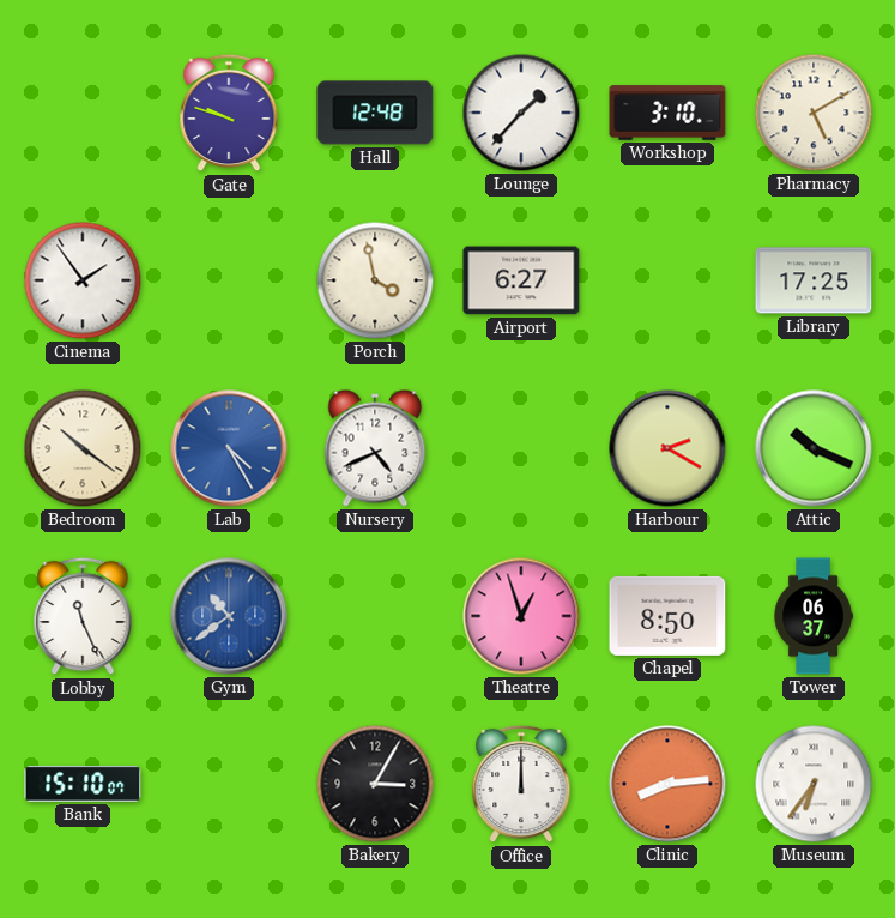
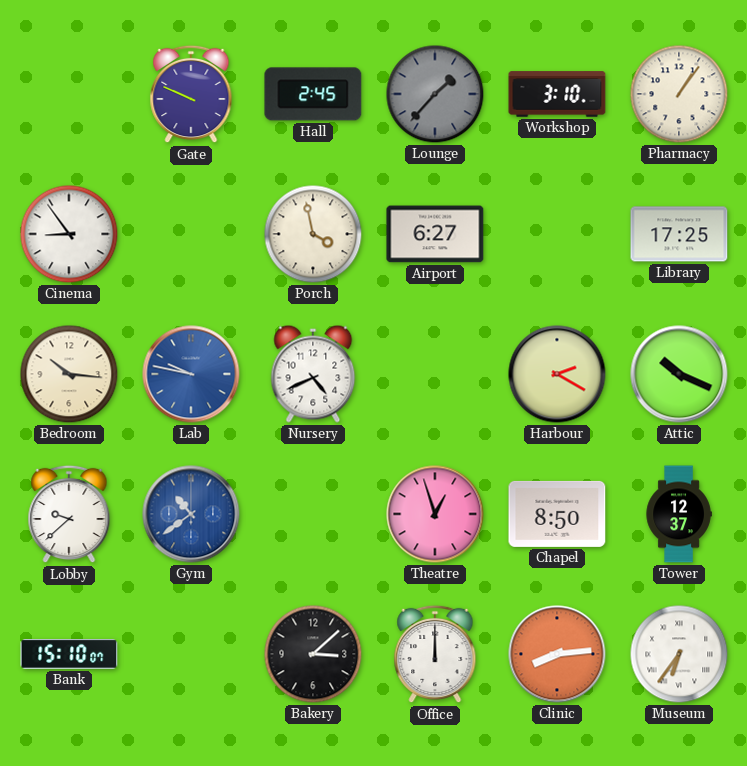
Gate: 9:48 -> 9:49 (191, 94)
Hall: 12:48 -> 2:45 (313, 94)
Lounge dial: white -> grey (435, 94)
Pharmacy: 5:10 -> 1:06 (679, 94)
Cinema: 1:54 -> 8:54 (69, 234)
Bedroom: 10:21 -> 10:16 (69, 374)
Lab: 4:25 -> 9:47 (191, 374)
Lobby: 11:26 -> 9:38 (69, 514)
Tower: 06:37 -> 12:37 (679, 514)
Bakery: 3:05 -> 3:08 (313, 654)
